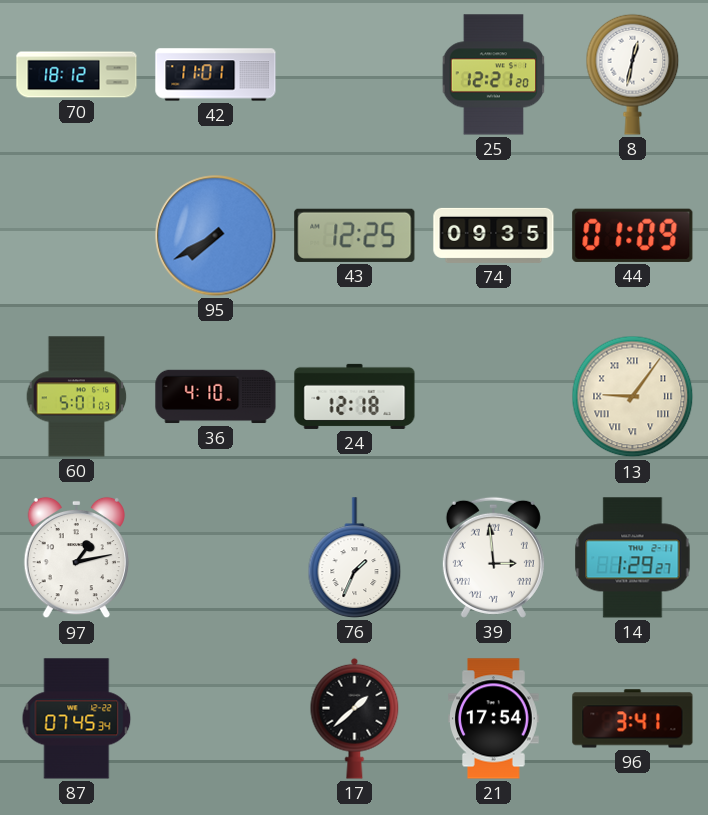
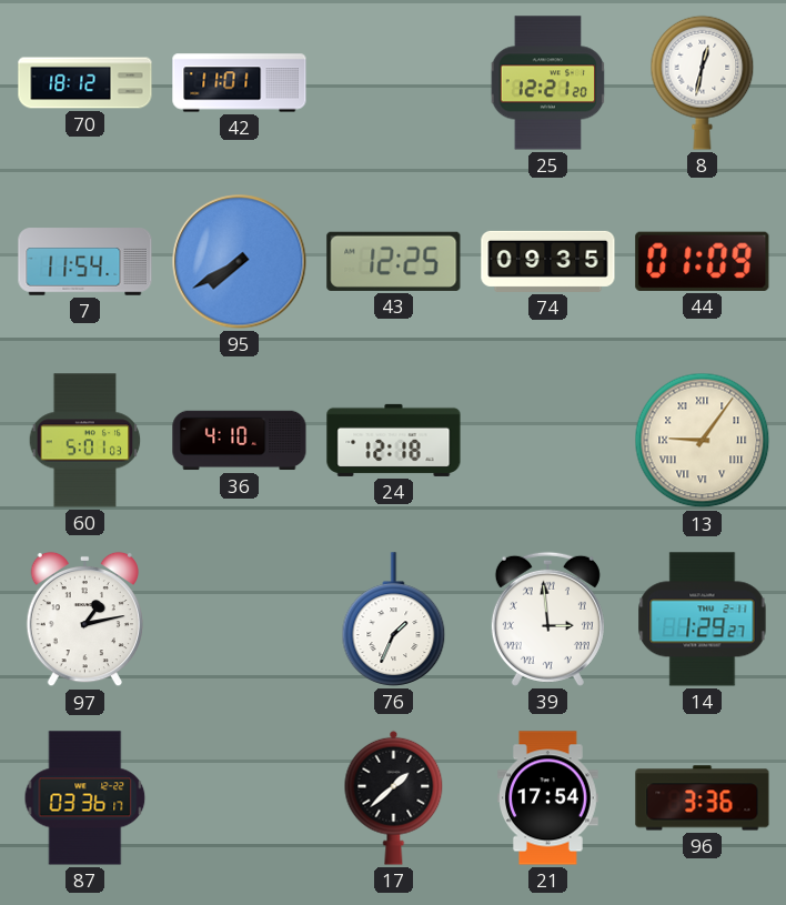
7: none -> 11:54 (85, 262)
87: 07:45 -> 03:36 (85, 798)
96: 3:41 -> 3:36 (703, 798)
